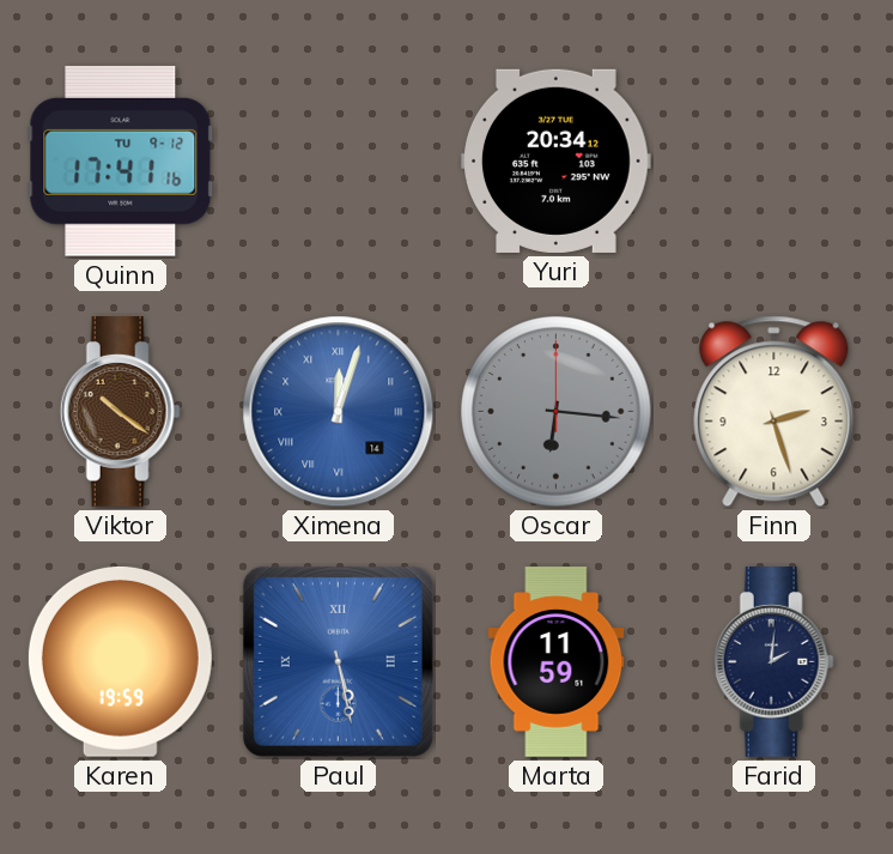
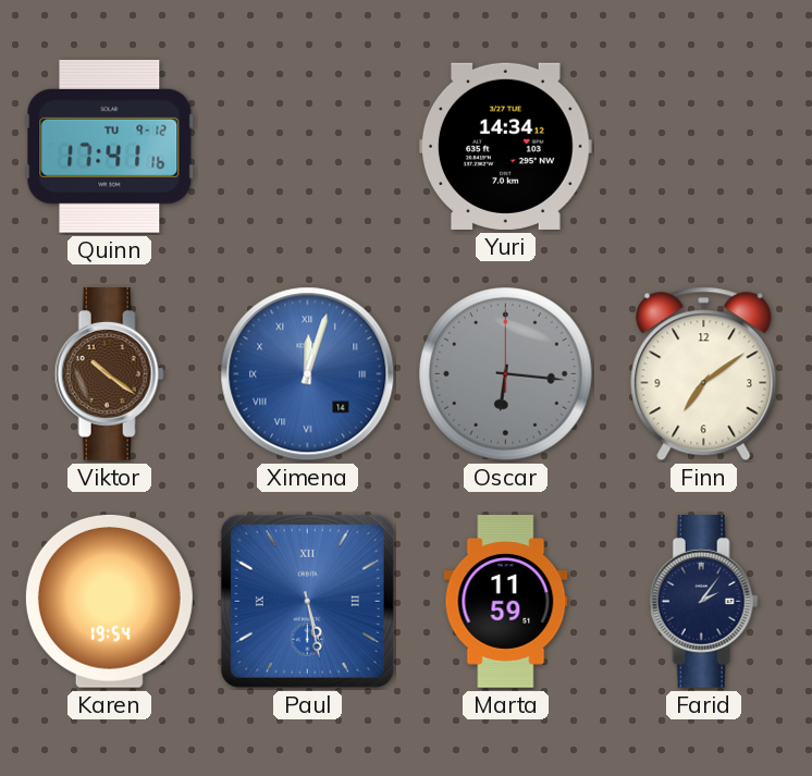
Yuri: 20:34 -> 14:34 (506, 146)
Finn: 2:27 -> 7:09 (704, 374)
Karen: 19:59 -> 19:54 (109, 601)
Farid: 2:01 -> 2:06 (703, 602)
